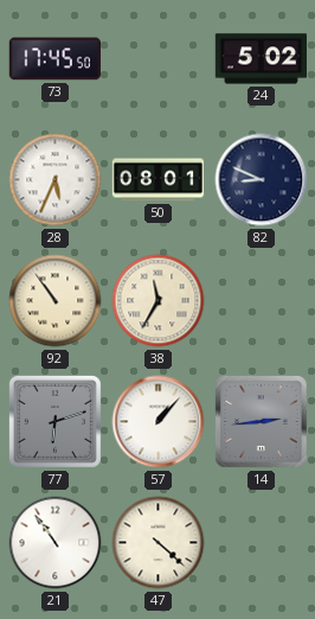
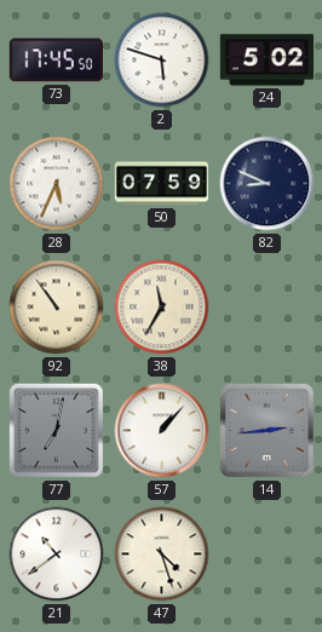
2: none -> 5:48 (162, 61)
50: 08:01 -> 07:59 (162, 184)
77: 6:12 -> 7:02 (56, 430)
21: 10:54 -> 10:39 (57, 555)
47: 4:22 -> 4:27 (162, 555)
